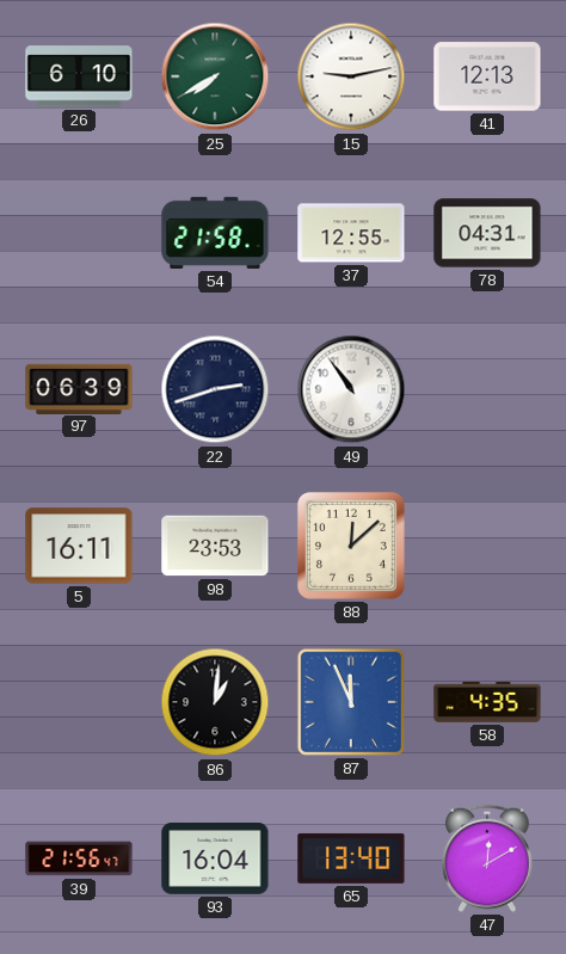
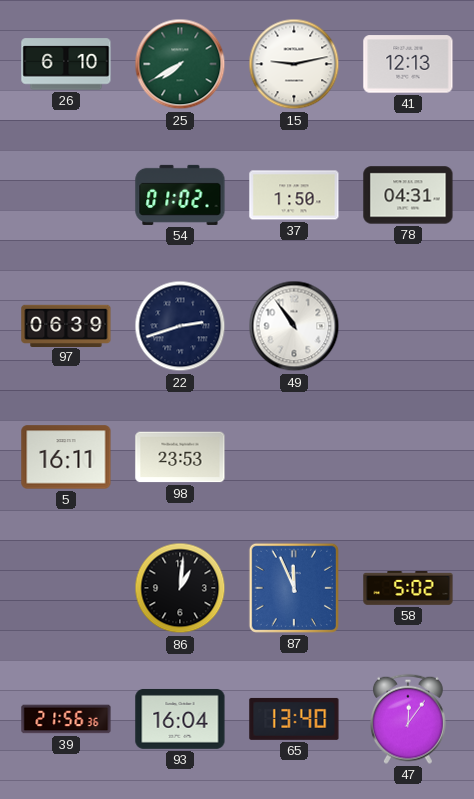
54: 21:58 -> 01:02 (180, 195)
37: 12:55 -> 1:50 (294, 195)
88: 12:08 -> none (351, 546)
58: 4:35 -> 5:02 (408, 589)
39: 21:56:47 -> 21:56:36 (66, 719)
47: 12:10 -> 12:06 (409, 719)
